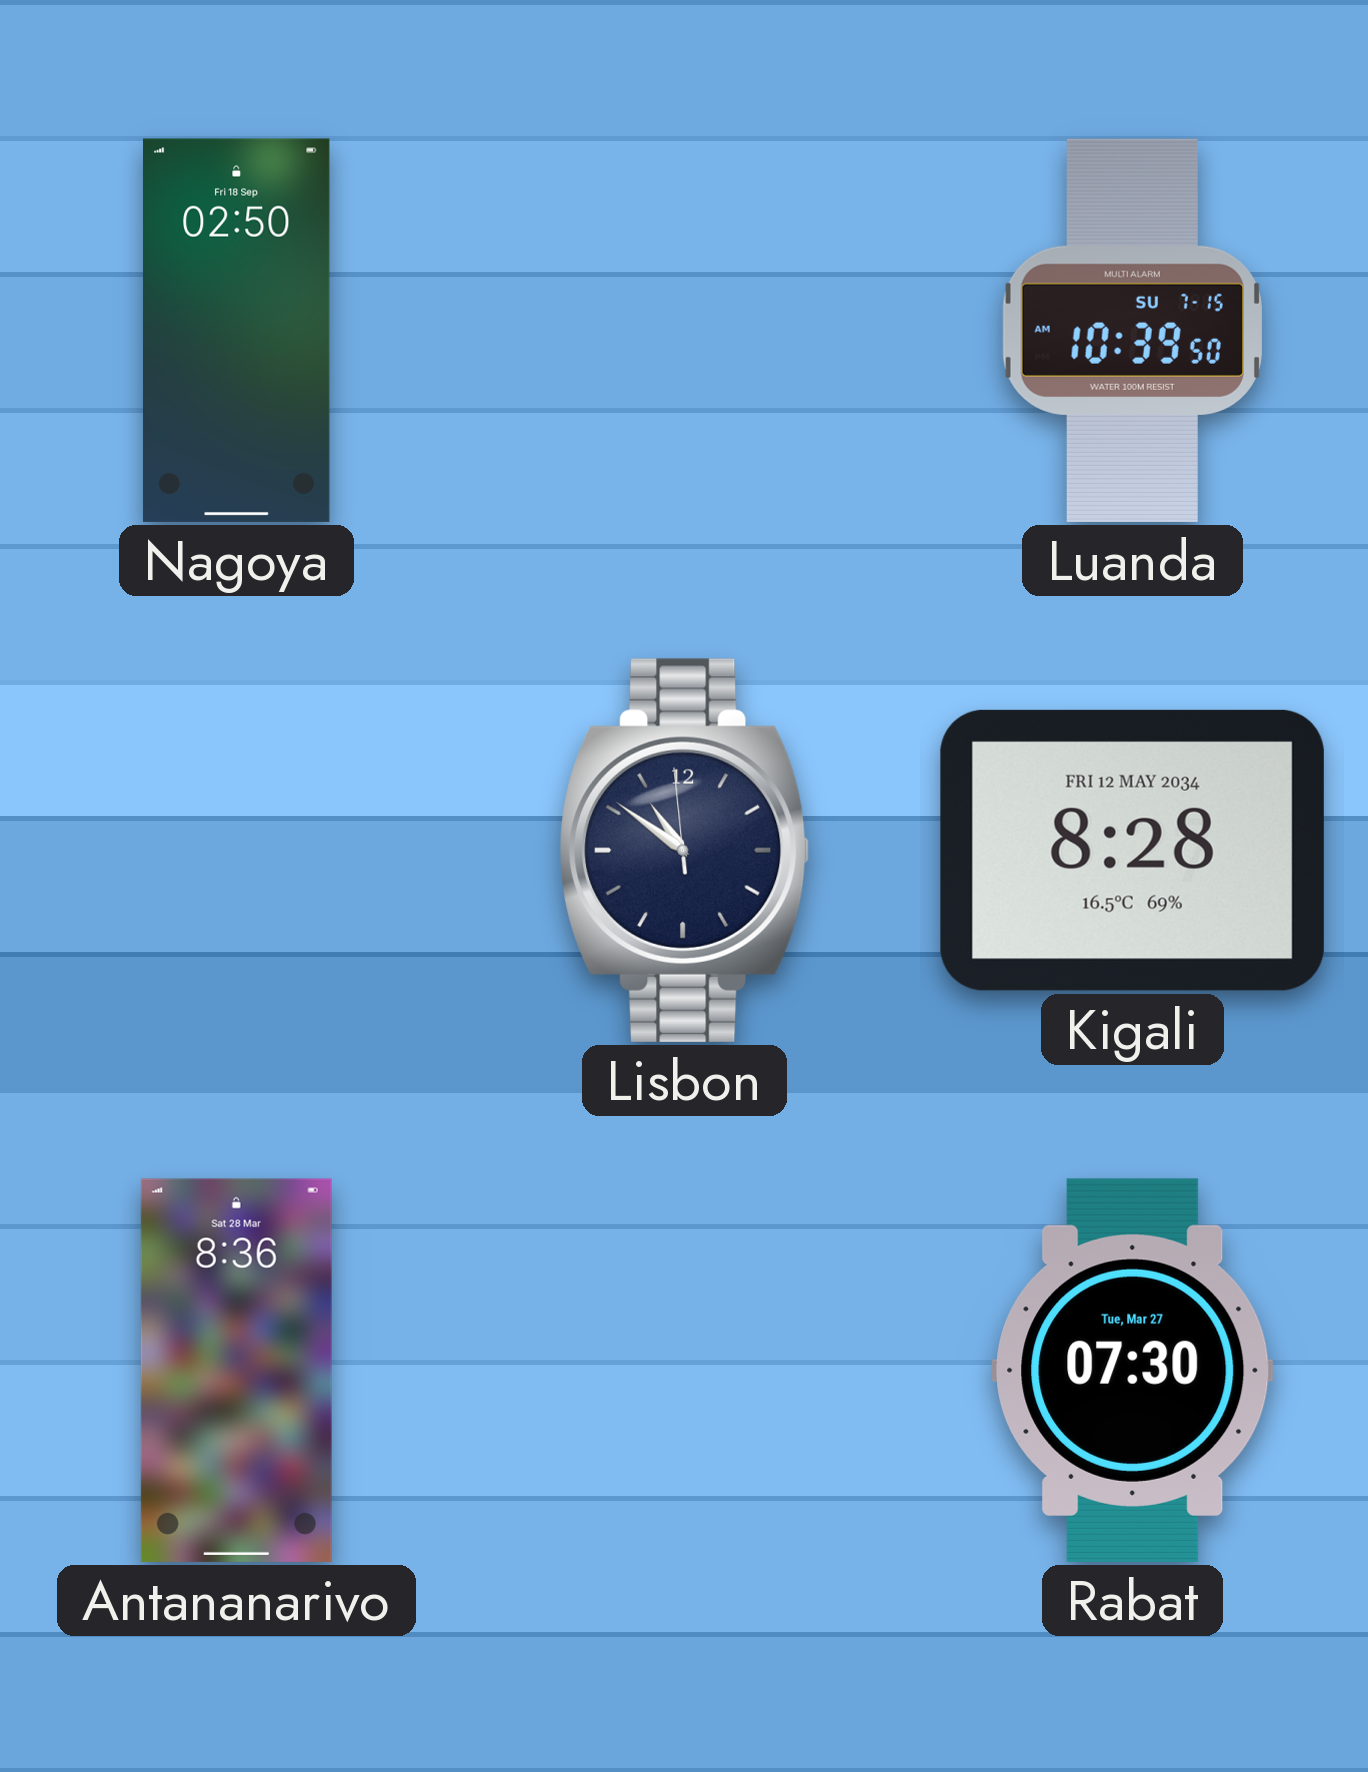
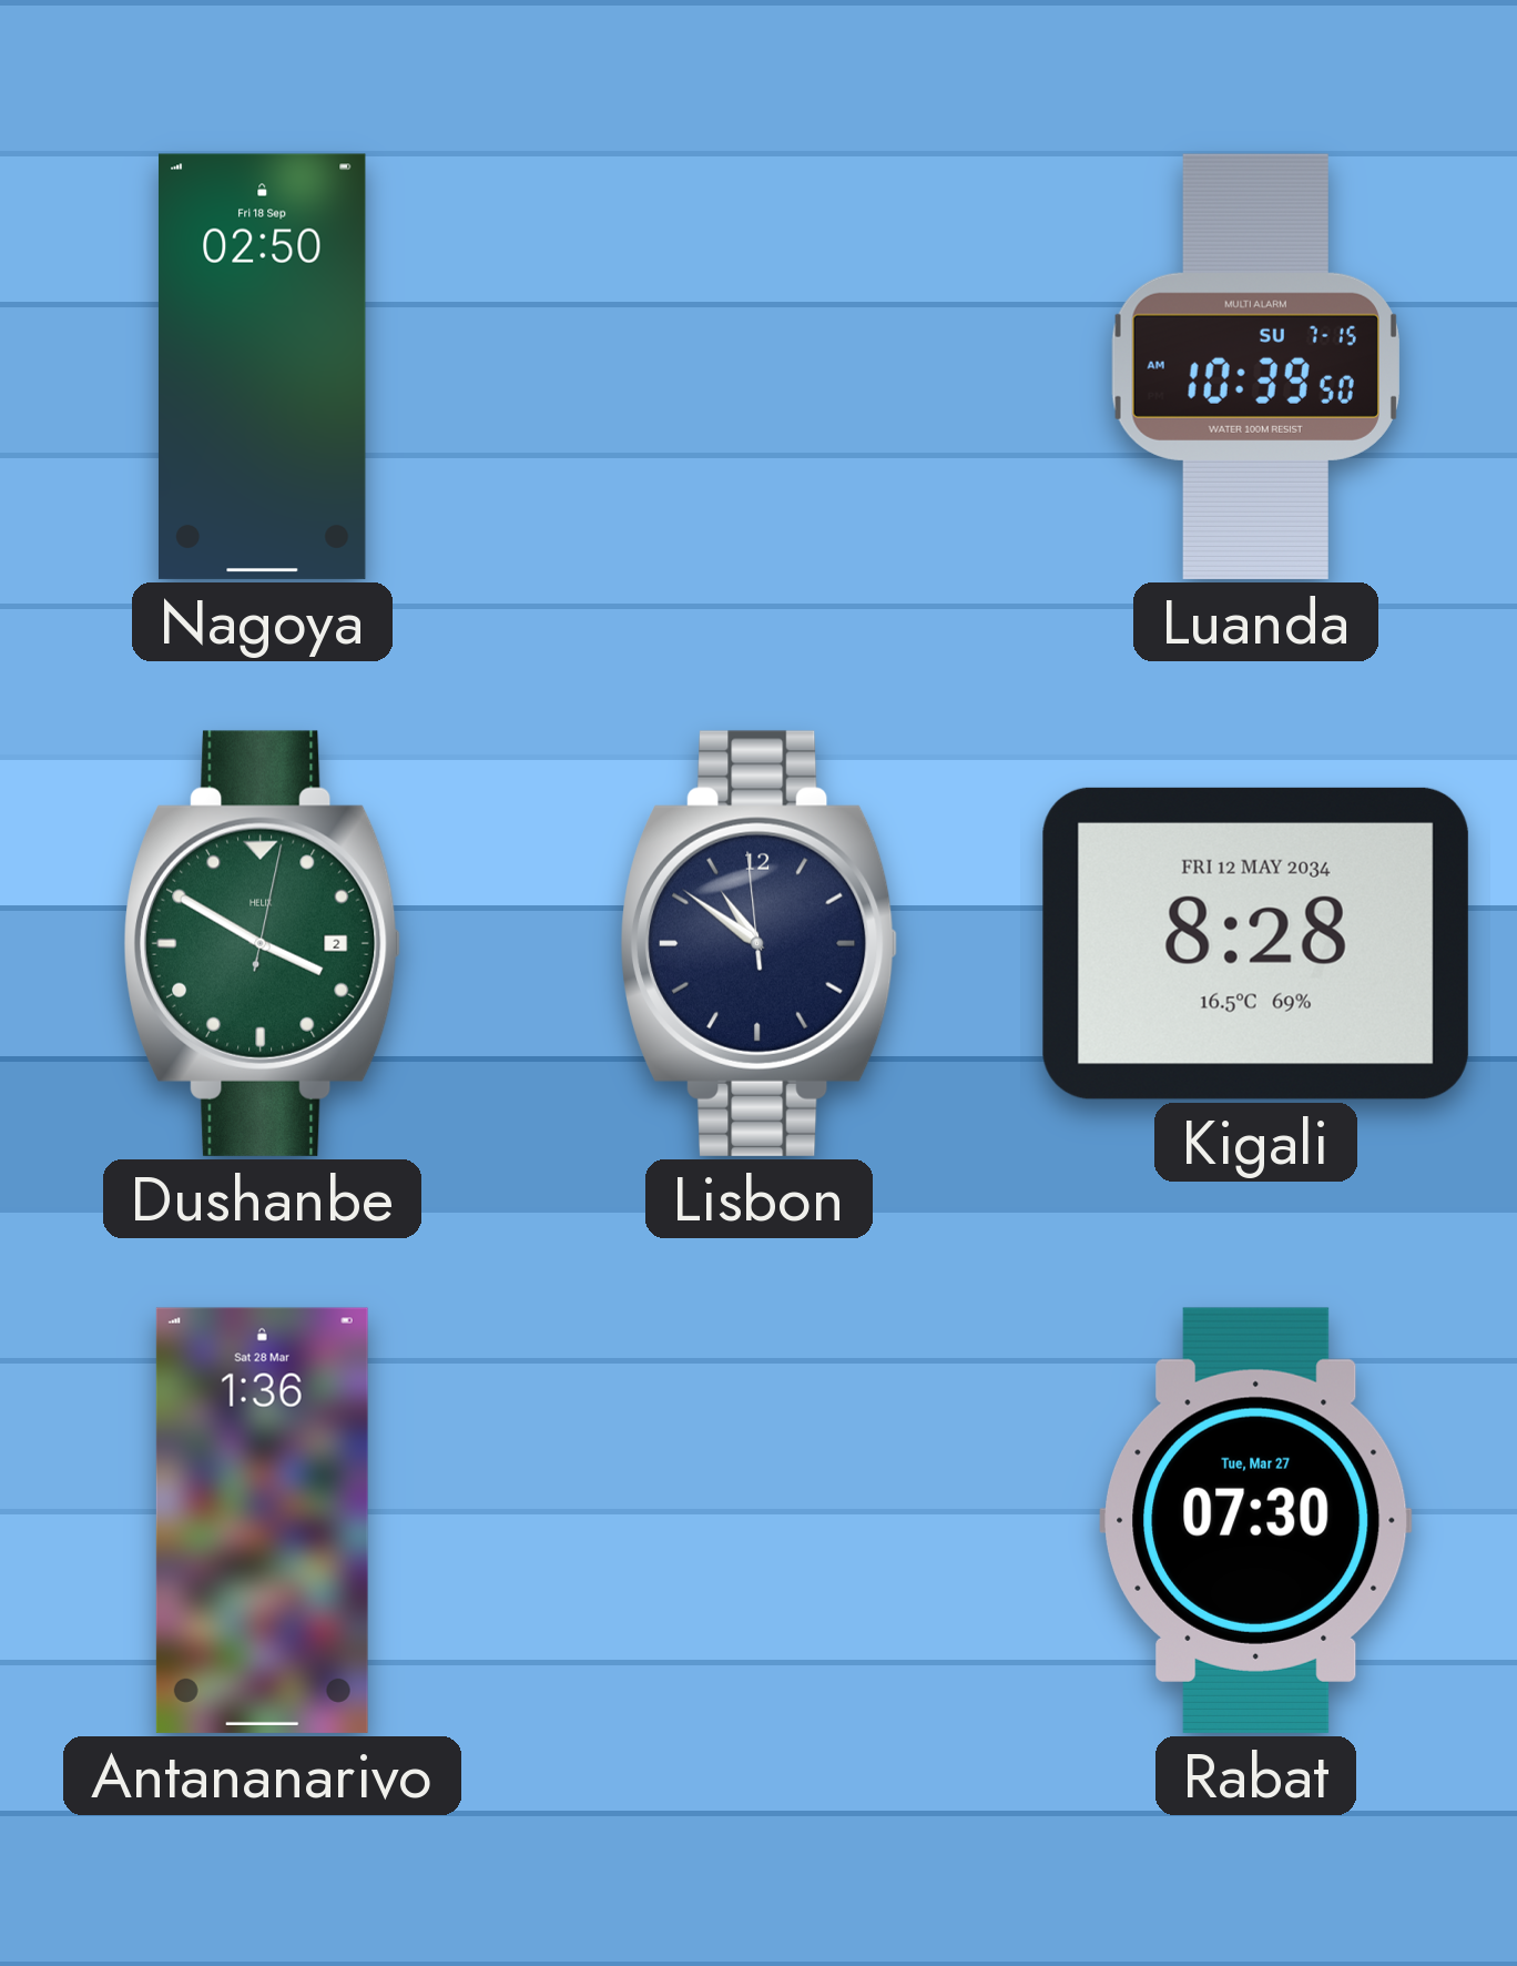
Dushanbe: none -> 3:50 (263, 943)
Antananarivo: 8:36 -> 1:36 (262, 1520)
